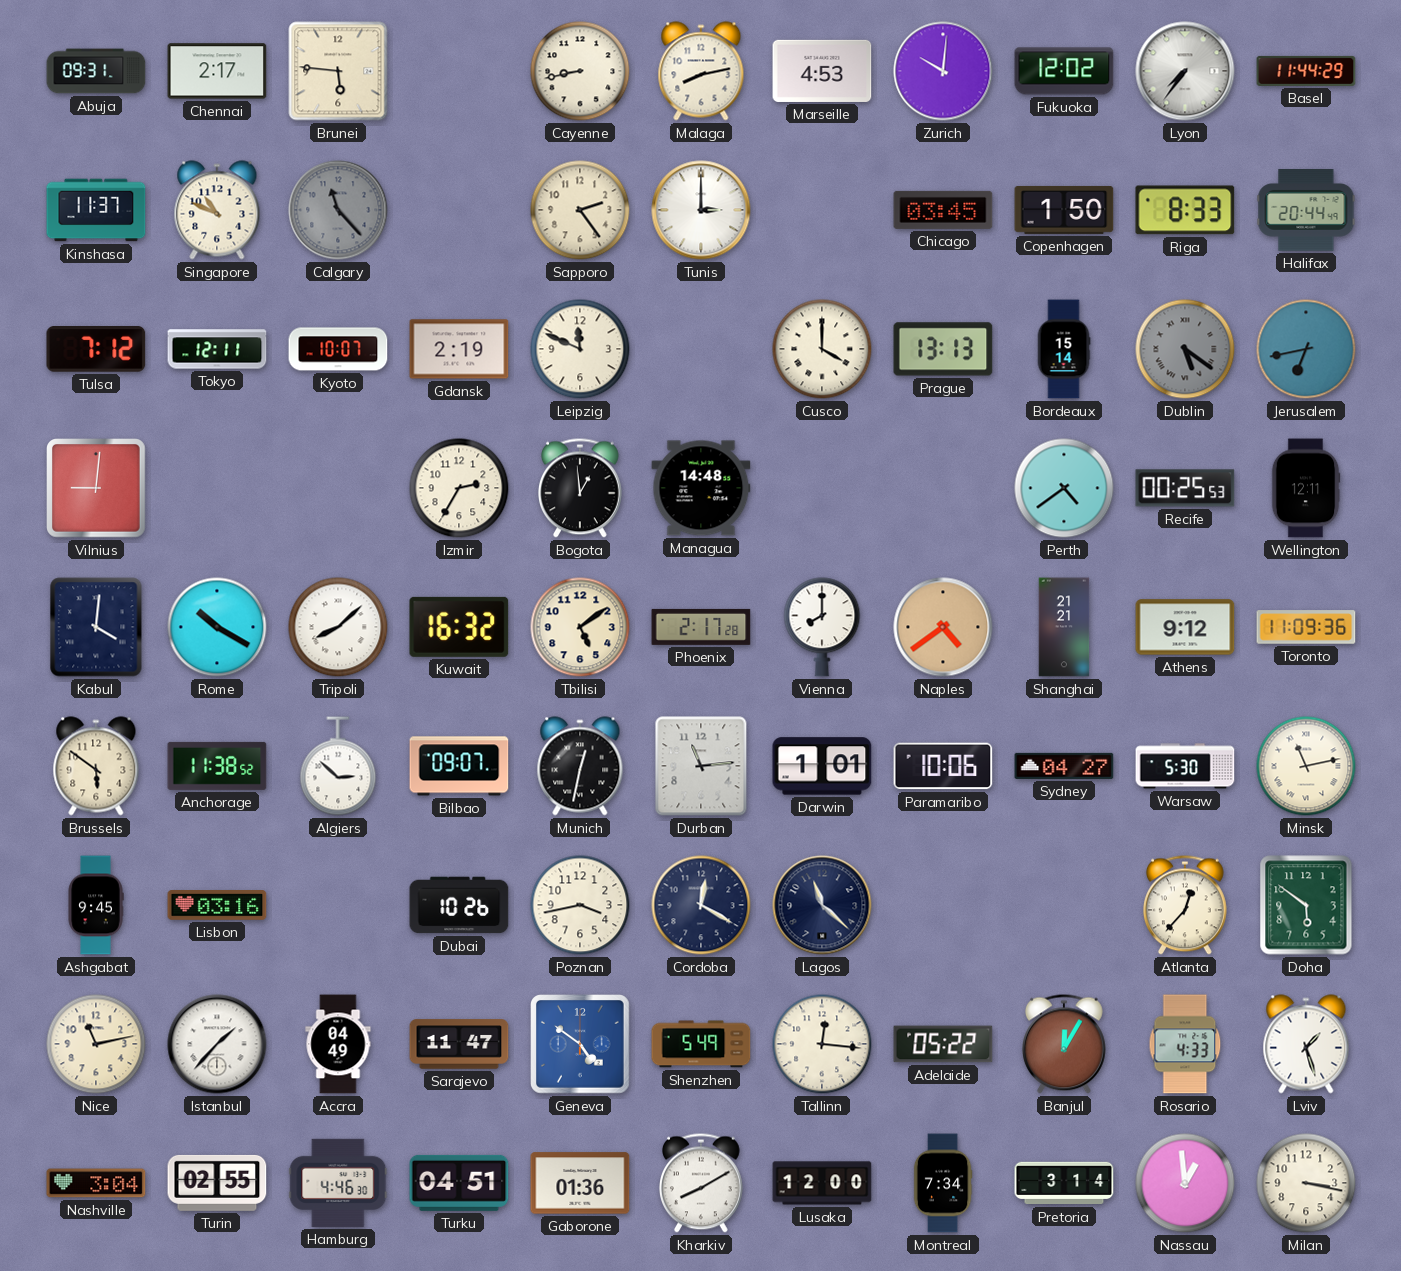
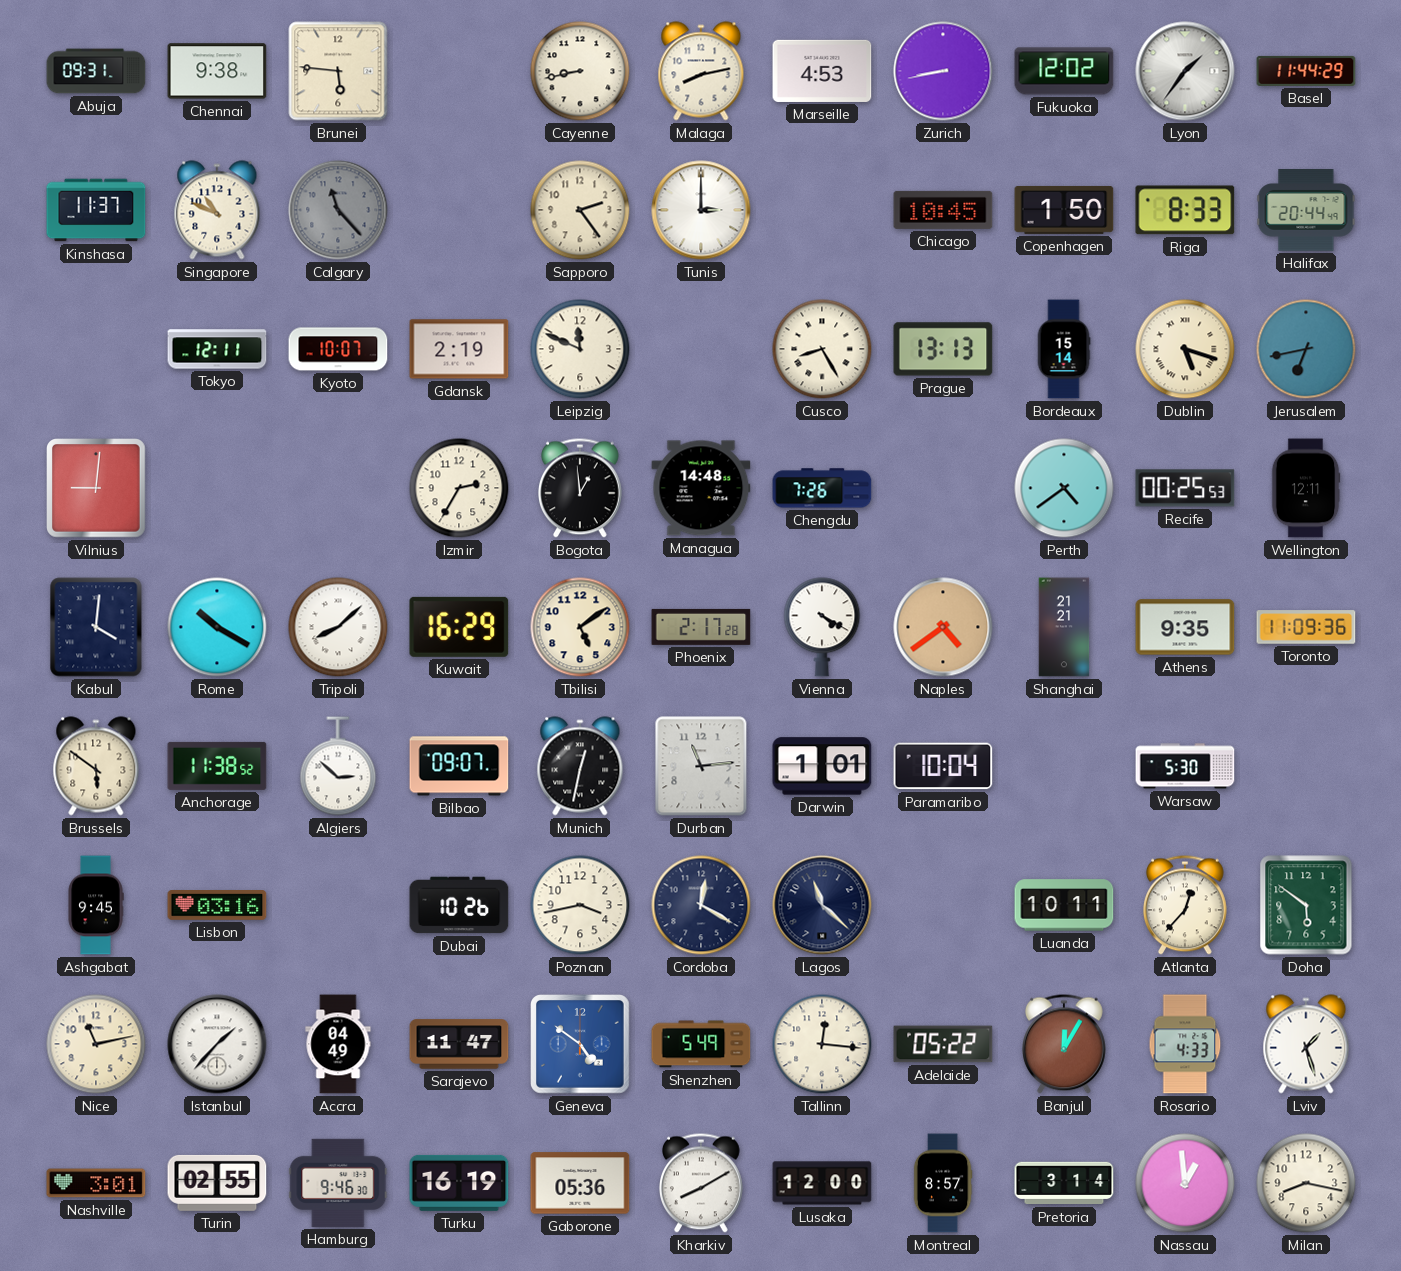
Chennai: 2:17 -> 9:38 (217, 71)
Zurich: 10:01 -> 8:43 (943, 71)
Lyon: 7:36 -> 1:36 (1185, 71)
Chicago: 03:45 -> 10:45 (943, 210)
Tulsa: 7:12 -> none (96, 350)
Cusco: 4:00 -> 8:25 (822, 349)
Dublin: 5:21 -> 5:18 (1185, 349)
Dublin dial: grey -> cream (1185, 349)
Chengdu: none -> 7:26 (822, 488)
Kuwait: 16:32 -> 16:29 (459, 627)
Vienna: 8:00 -> 4:20 (822, 627)
Athens: 9:12 -> 9:35 (1185, 627)
Paramaribo: 10:06 -> 10:04 (943, 766)
Sydney: 04:27 -> none (1064, 766)
Minsk: 11:13 -> none (1306, 766)
Luanda: none -> 10:11 (1064, 905)
Nashville: 3:04 -> 3:01 (96, 1183)
Hamburg: 4:46 -> 9:46 (338, 1183)
Turku: 04:51 -> 16:19 (459, 1183)
Gaborone: 01:36 -> 05:36 (580, 1183)
Montreal: 7:34 -> 8:57 (943, 1183)
Milan: 3:17 -> 8:17 (1306, 1183)
